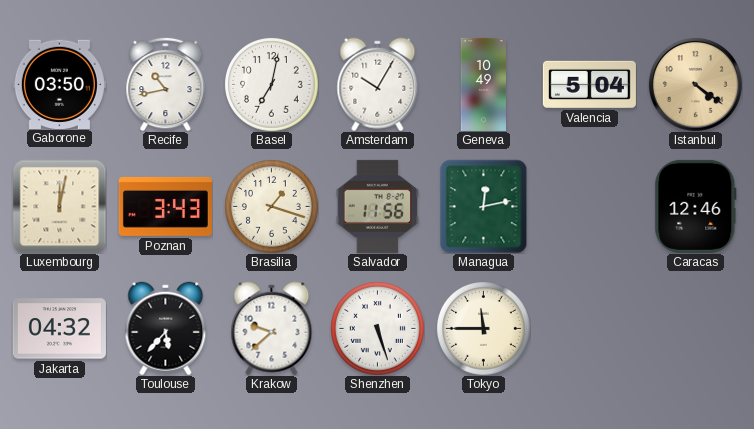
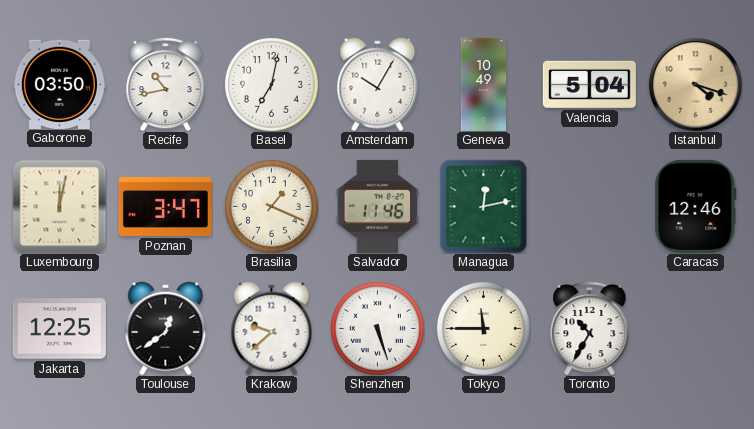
Istanbul: 4:21 -> 4:18 (695, 84)
Poznan: 3:43 -> 3:47 (165, 206)
Brasilia: 1:18 -> 1:19 (272, 207)
Salvador: 11:56 -> 11:46 (377, 206)
Jakarta: 04:32 -> 12:25 (59, 329)
Toulouse: 5:37 -> 12:39 (166, 328)
Toronto: none -> 10:35 (590, 328)
